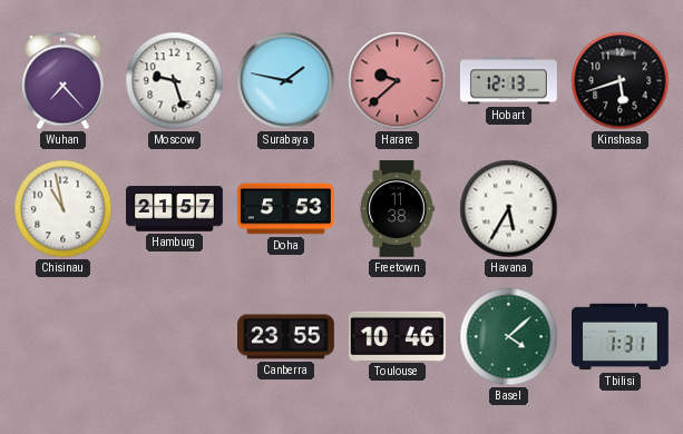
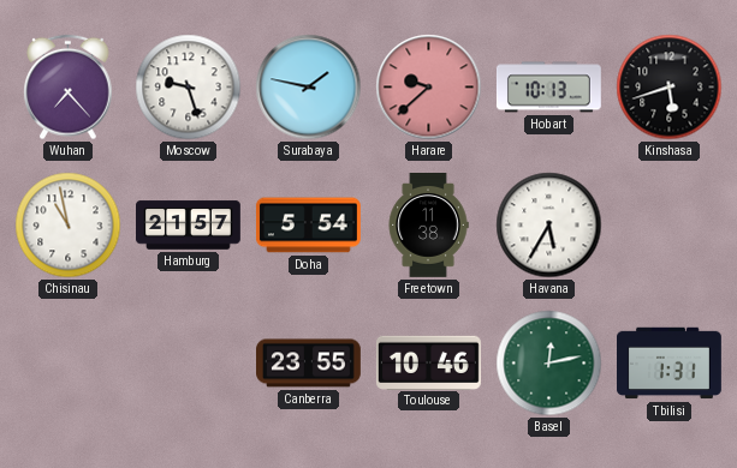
Hobart: 12:13 -> 10:13 (548, 88)
Doha: 5:53 -> 5:54 (308, 226)
Basel: 4:08 -> 12:13 (549, 364)
